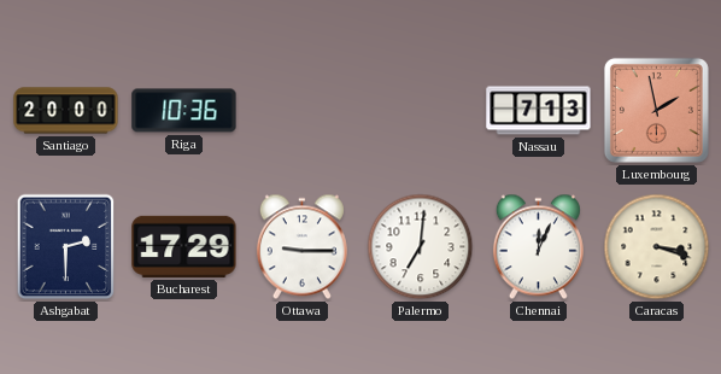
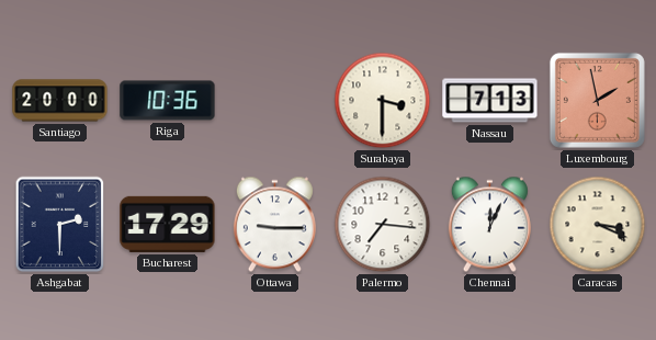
Surabaya: none -> 3:30 (383, 101)
Palermo: 7:01 -> 7:16 (383, 225)
Caracas: 3:18 -> 3:19 (598, 225)
